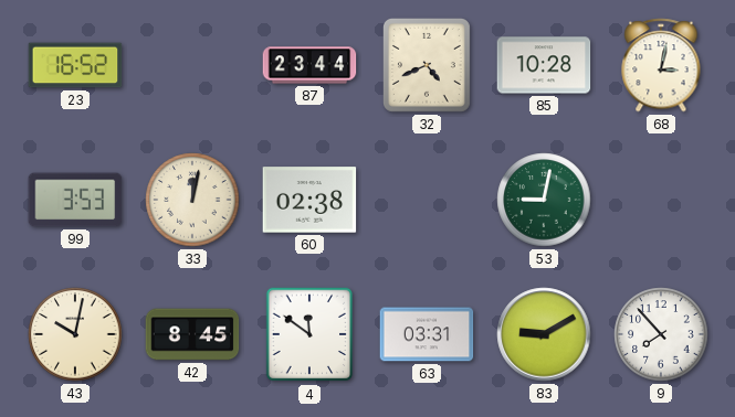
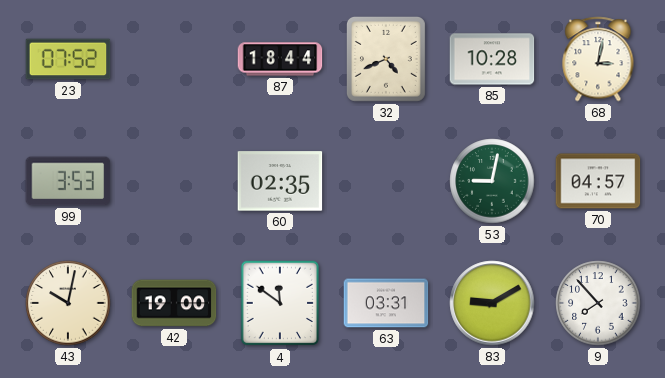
23: 16:52 -> 07:52 (68, 59)
87: 23:44 -> 18:44 (280, 59)
33: 12:02 -> none (192, 200)
60: 02:38 -> 02:35 (280, 181)
70: none -> 04:57 (598, 181)
42: 8:45 -> 19:00 (174, 303)
